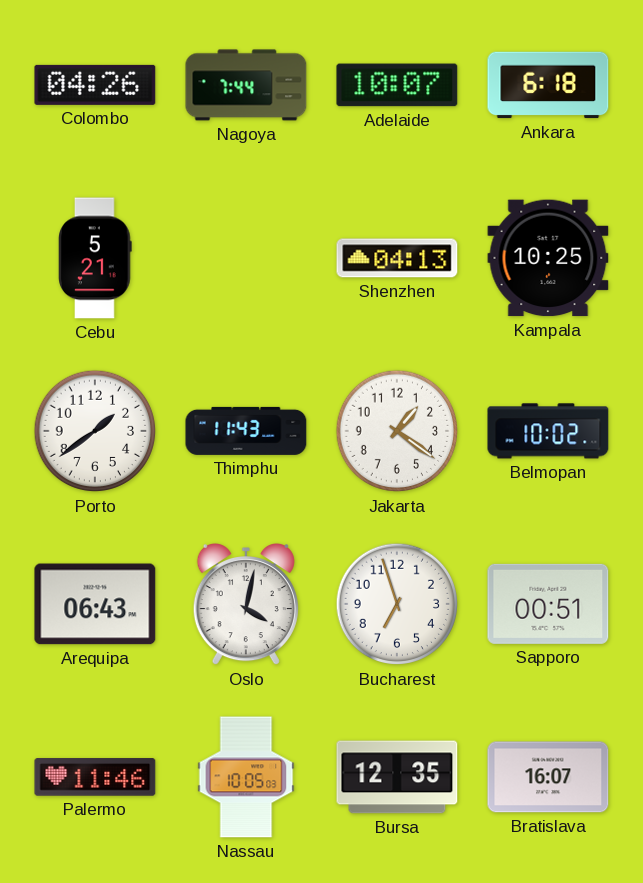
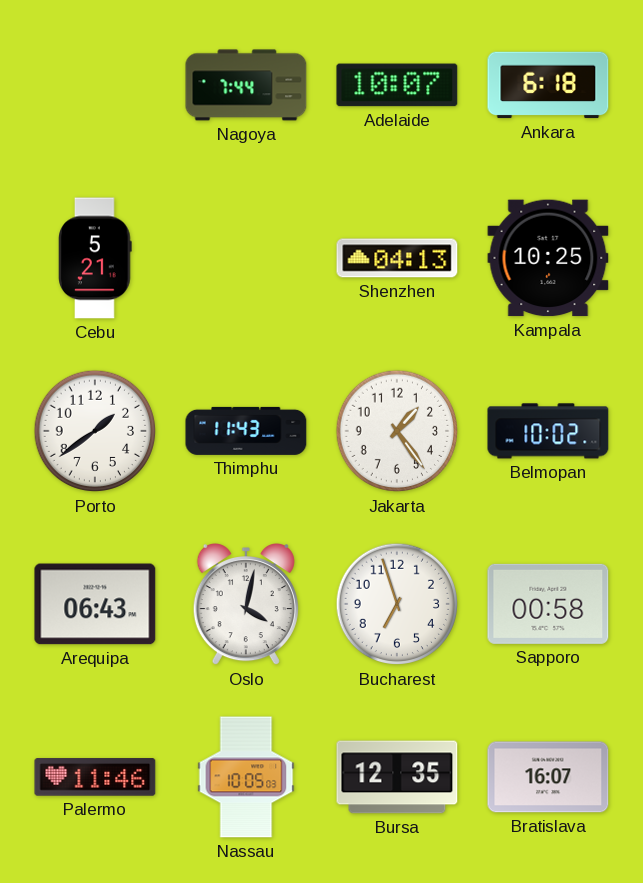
Colombo: 04:26 -> none (95, 85)
Jakarta: 1:21 -> 1:24 (397, 431)
Sapporo: 00:51 -> 00:58 (548, 604)
